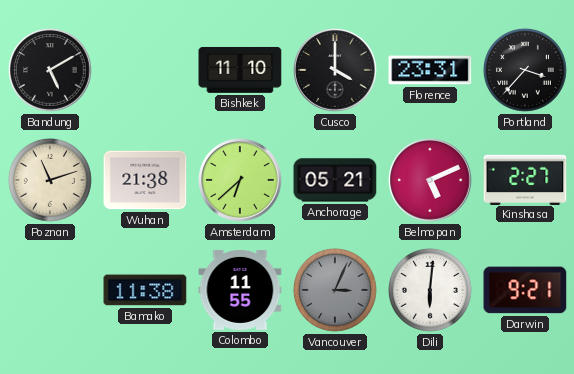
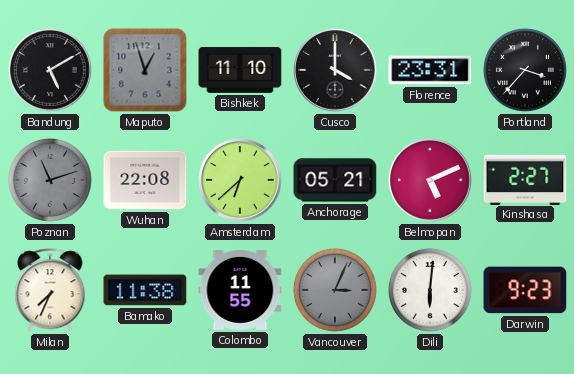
Maputo: none -> 12:57 (145, 70)
Poznan dial: cream -> grey (50, 180)
Wuhan: 21:38 -> 22:08 (145, 180)
Milan: none -> 7:34 (50, 290)
Darwin: 9:21 -> 9:23 (525, 290)
